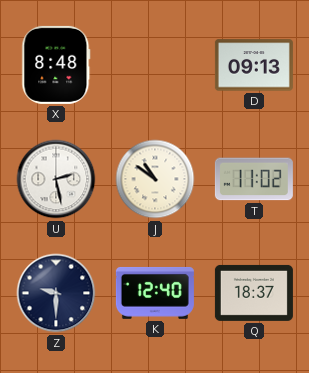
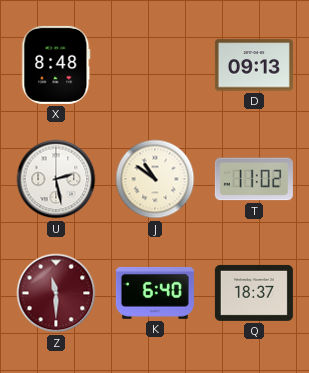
Z: 9:30 -> 11:30 (56, 293)
Z dial: navy -> burgundy (56, 293)
K: 12:40 -> 6:40 (155, 293)
